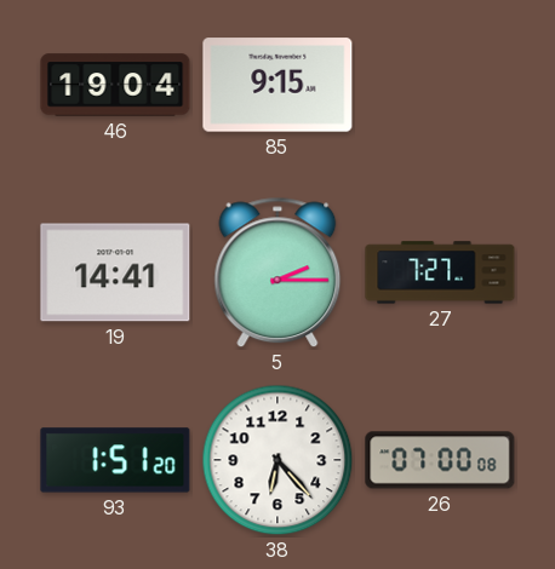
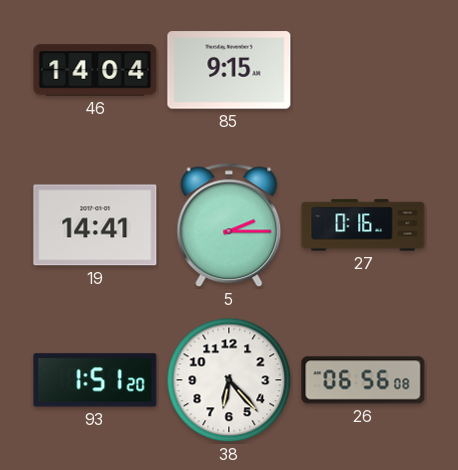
46: 19:04 -> 14:04 (95, 70)
27: 7:27 -> 0:16 (363, 225)
26: 07:00 -> 06:56 (363, 380)
